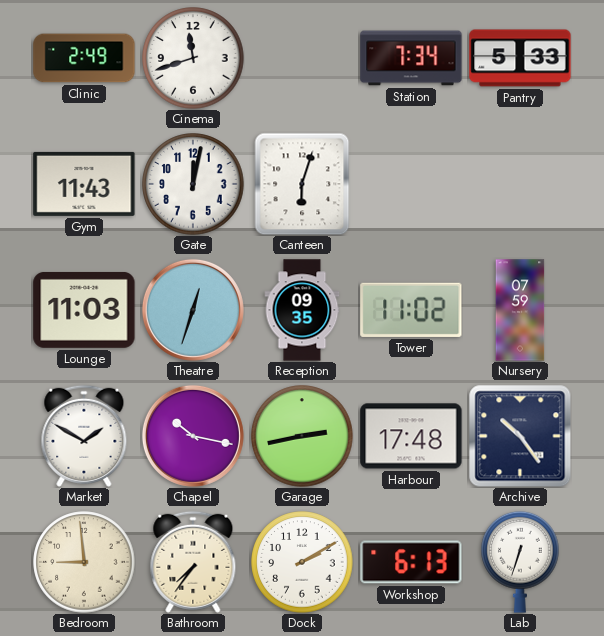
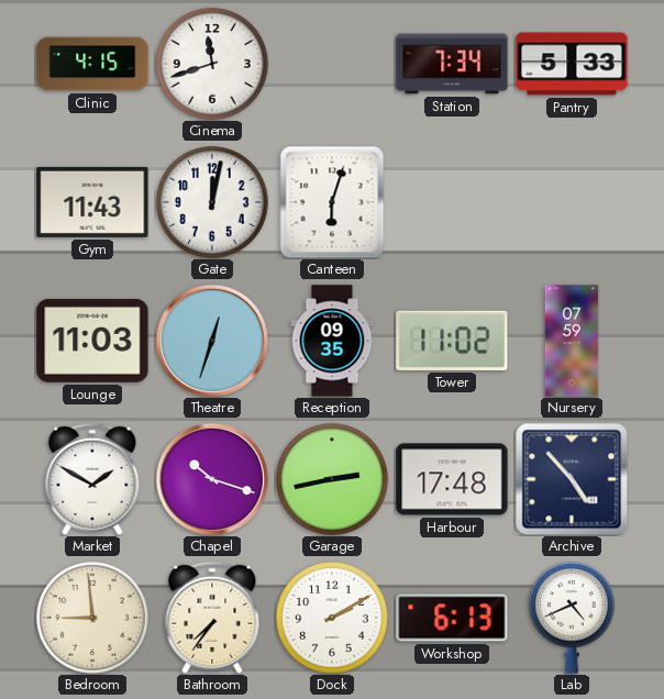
Clinic: 2:49 -> 4:15 (92, 64)
Chapel: 10:17 -> 10:18 (212, 479)
Archive: 10:24 -> 4:53 (572, 479)
Lab: 6:33 -> 4:41 (572, 618)
